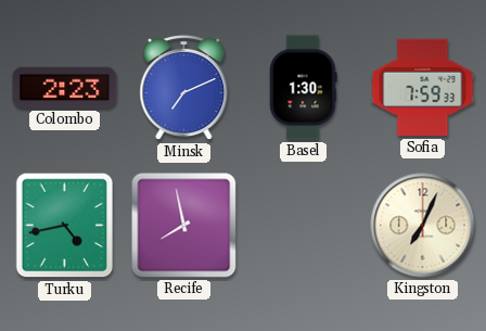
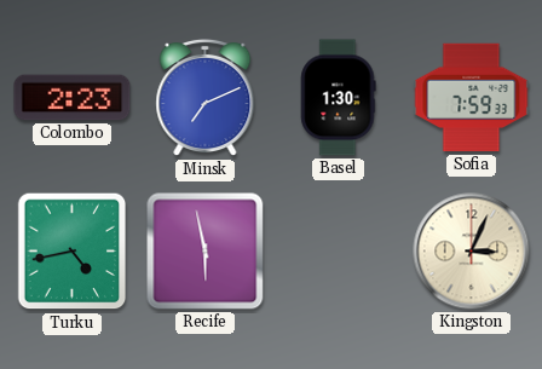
Recife: 7:58 -> 5:58 (206, 252)
Kingston: 7:04 -> 3:04 (472, 252)
